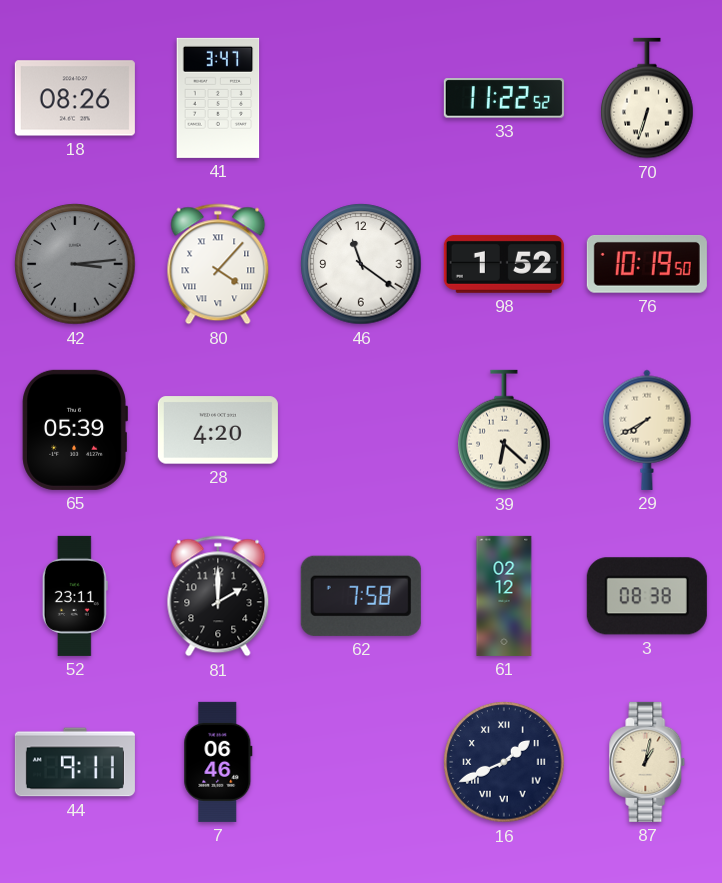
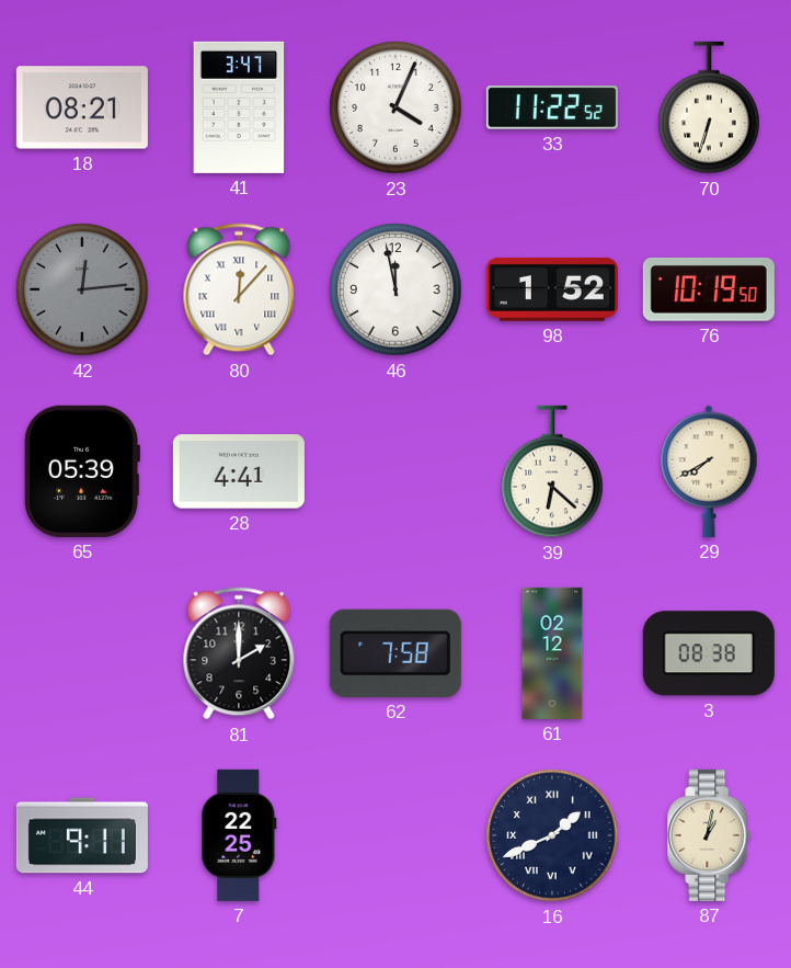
18: 08:26 -> 08:21 (82, 107)
23: none -> 4:04 (396, 107)
42: 3:14 -> 12:14 (82, 289)
80: 4:07 -> 12:07 (239, 289)
46: 11:21 -> 11:58 (396, 289)
28: 4:20 -> 4:41 (239, 471)
52: 23:11 -> none (75, 596)
7: 06:46 -> 22:25 (239, 835)
